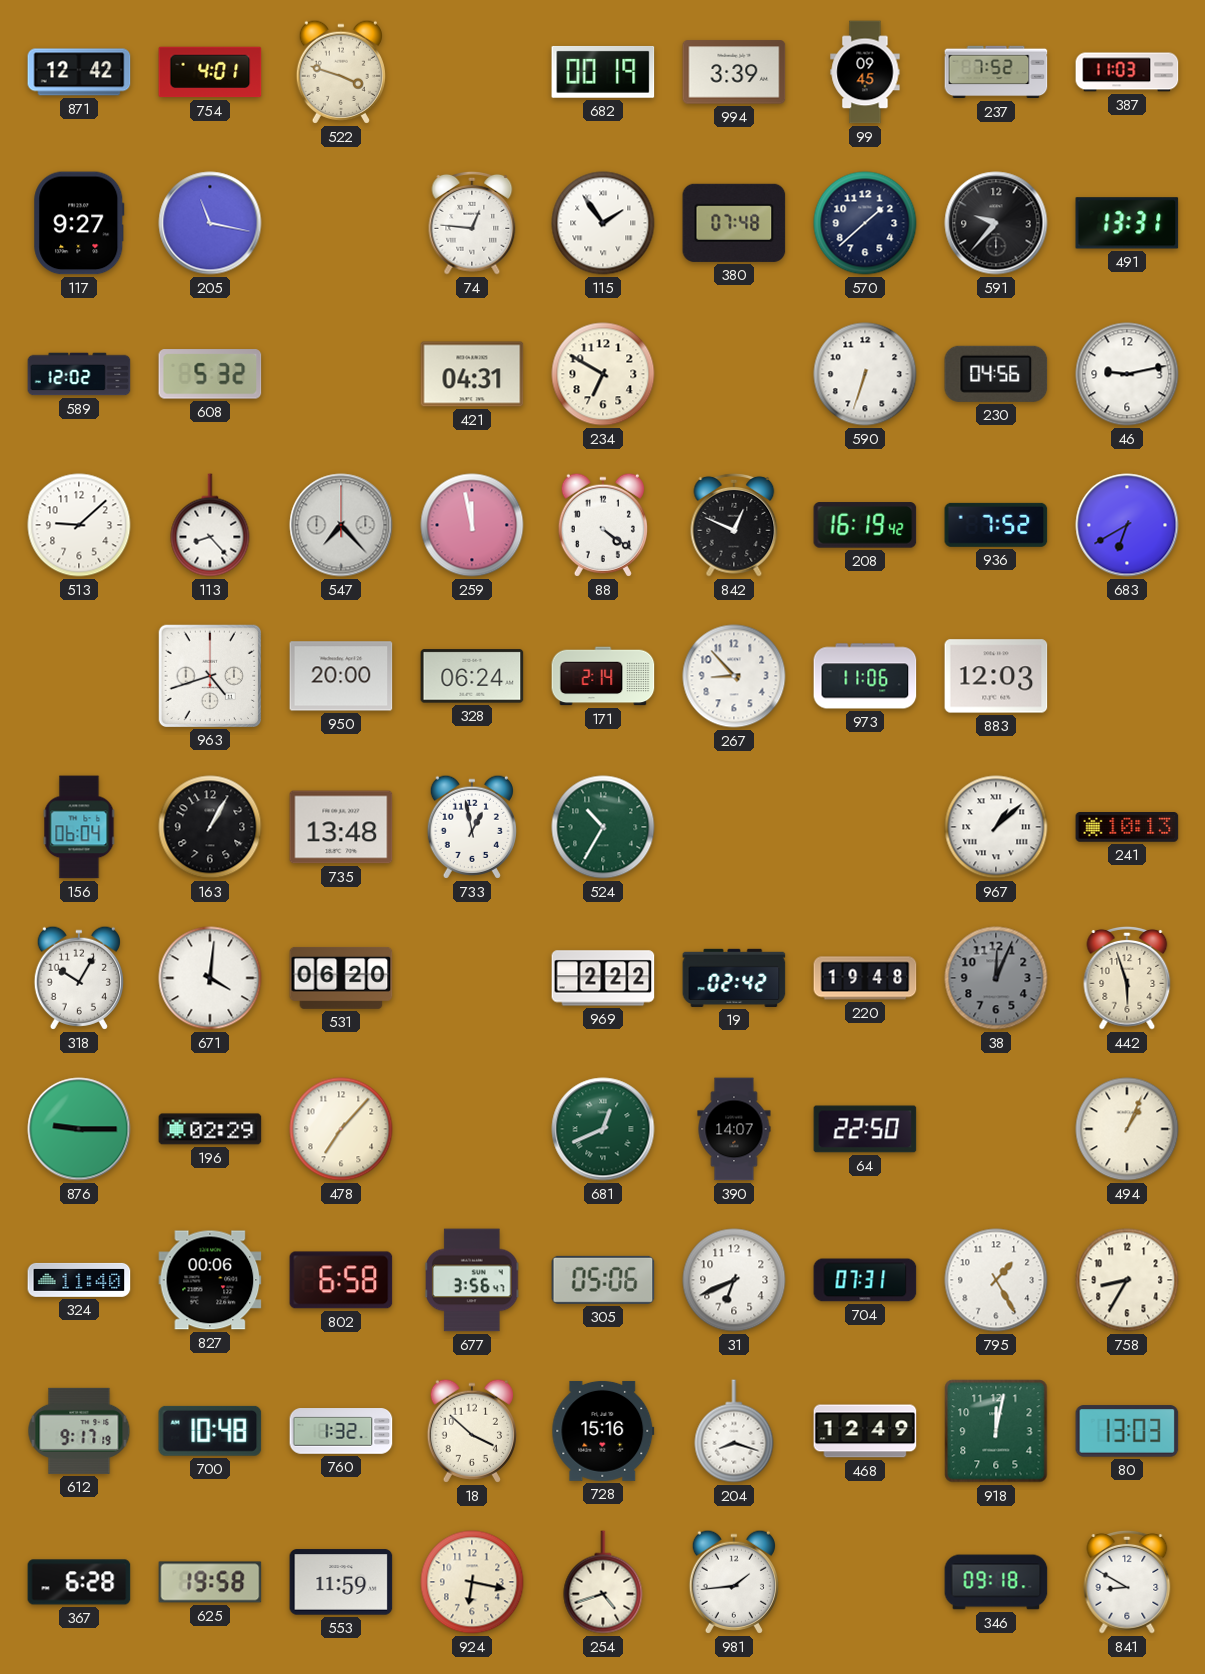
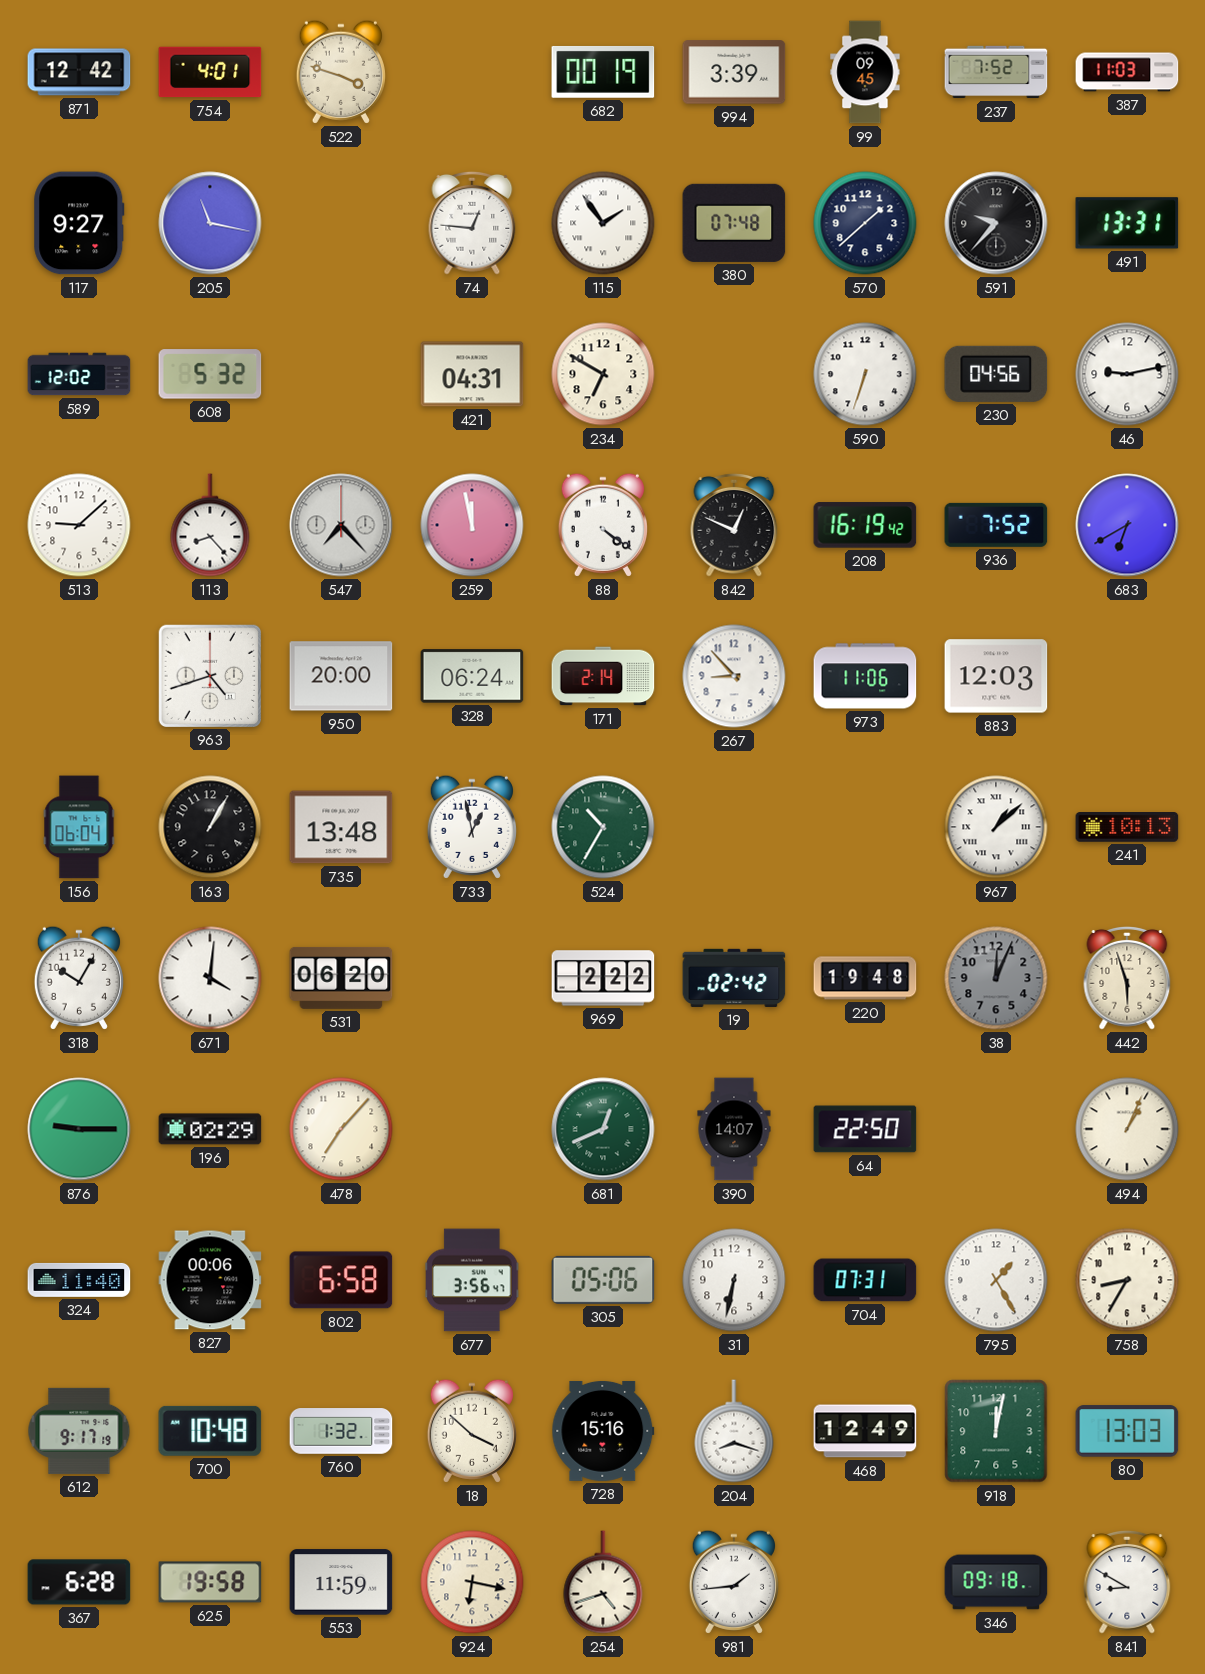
31: 6:41 -> 6:32 (734, 1280)
